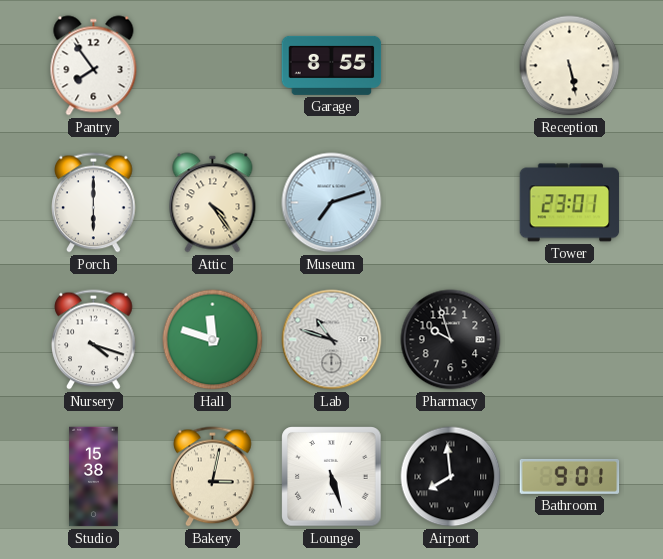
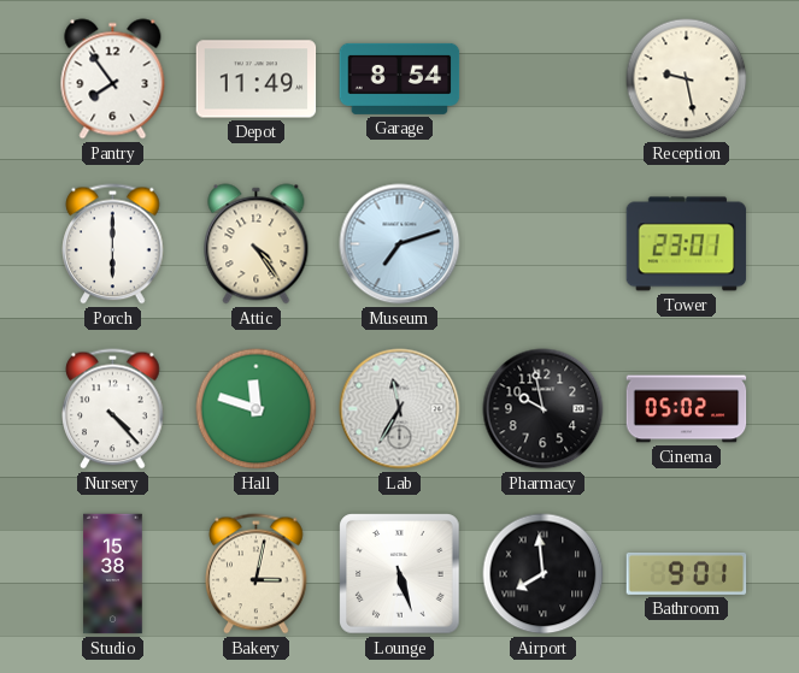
Depot: none -> 11:49 (257, 79)
Garage: 8:55 -> 8:54 (400, 78)
Reception: 5:28 -> 9:28 (687, 79)
Nursery: 4:18 -> 4:23 (113, 409)
Lab: 10:48 -> 11:35 (400, 409)
Pharmacy: 9:57 -> 9:58 (544, 409)
Cinema: none -> 05:02 (687, 409)
